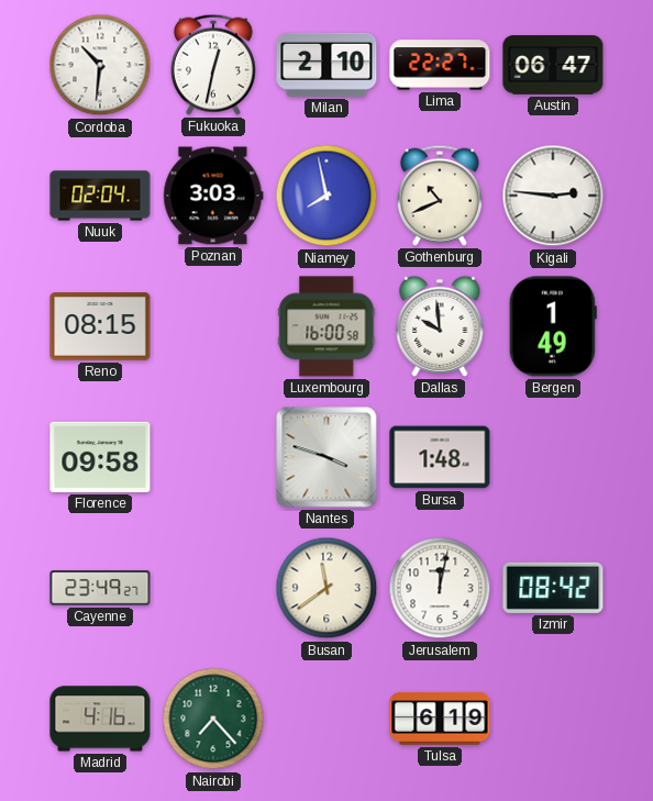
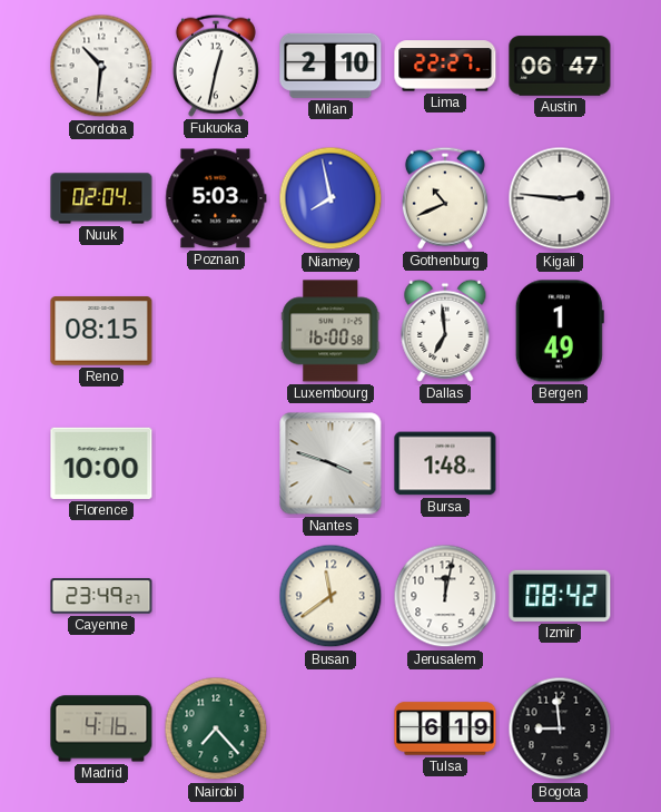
Poznan: 3:03 -> 5:03 (216, 198)
Dallas: 9:59 -> 6:59 (445, 331)
Florence: 09:58 -> 10:00 (101, 463)
Bogota: none -> 8:59 (560, 728)
